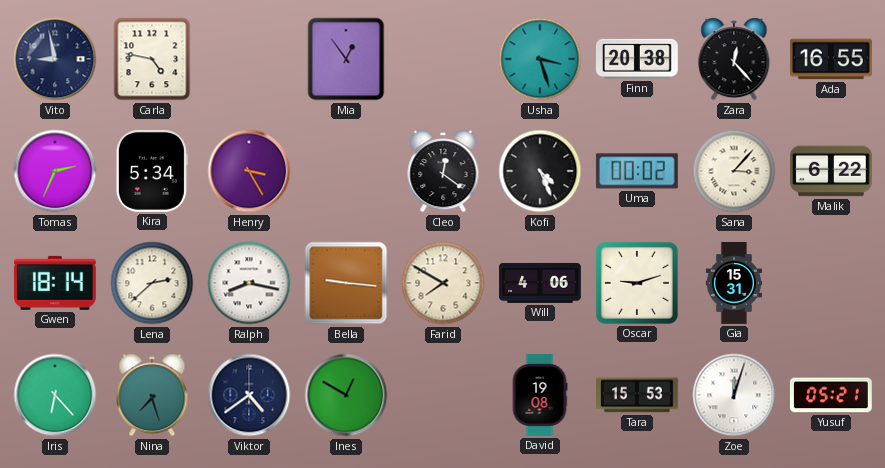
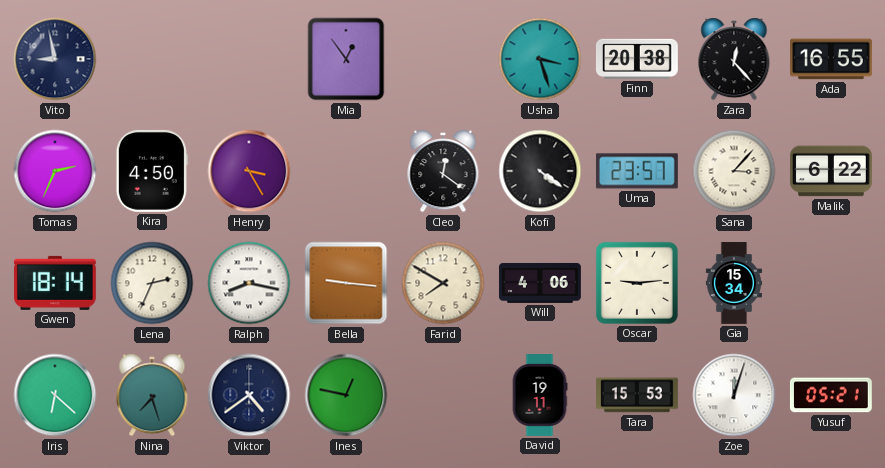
Carla: 4:47 -> none (152, 59)
Kira: 5:34 -> 4:50 (152, 171)
Kofi: 4:26 -> 4:21 (540, 171)
Uma: 00:02 -> 23:57 (637, 171)
Lena: 2:38 -> 2:34 (152, 283)
Oscar: 9:12 -> 9:14 (637, 283)
Gia: 15:31 -> 15:34 (733, 283)
Iris: 6:23 -> 6:22 (55, 395)
Ines: 12:50 -> 12:47 (346, 395)
David: 19:08 -> 19:11 (540, 396)
